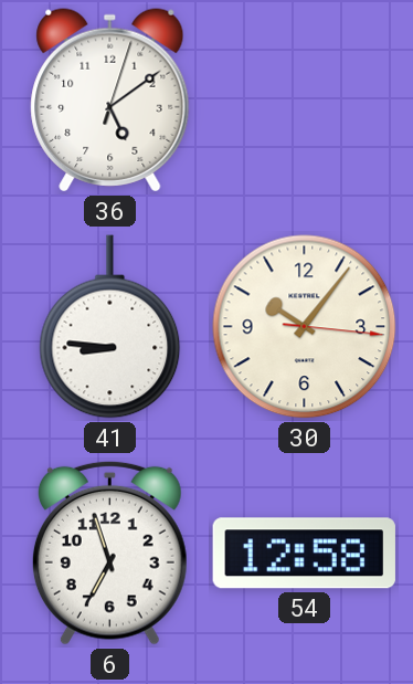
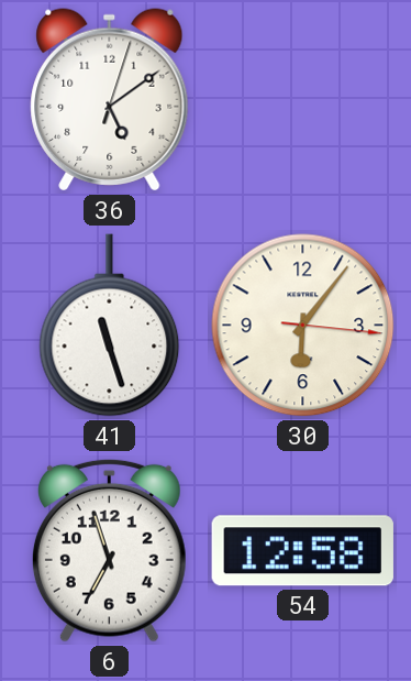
41: 8:46 -> 11:27 (110, 326)
30: 10:06 -> 6:06 (303, 326)
